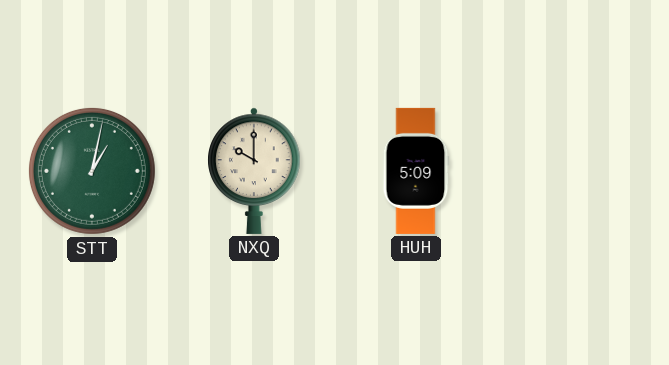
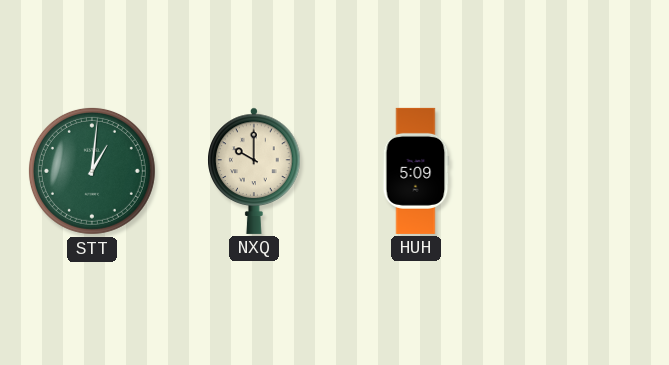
STT: 1:02 -> 1:01 (92, 171)
